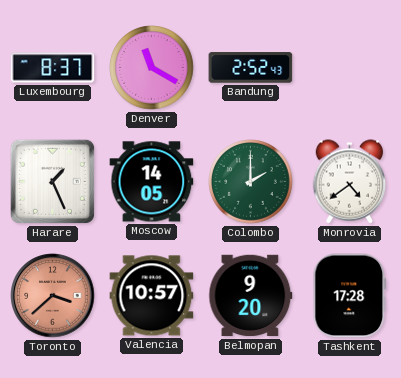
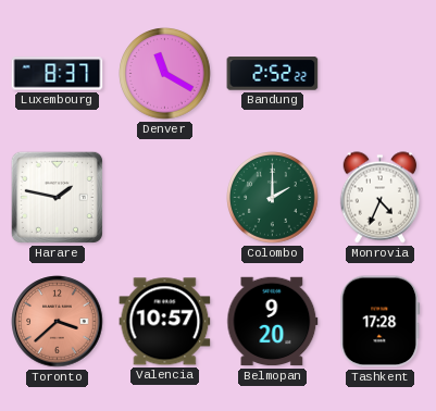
Bandung: 2:52:43 -> 2:52:22 (273, 74)
Harare: 1:26 -> 1:47 (57, 197)
Moscow: 14:05 -> none (152, 182)
Monrovia: 4:39 -> 4:34 (381, 198)
